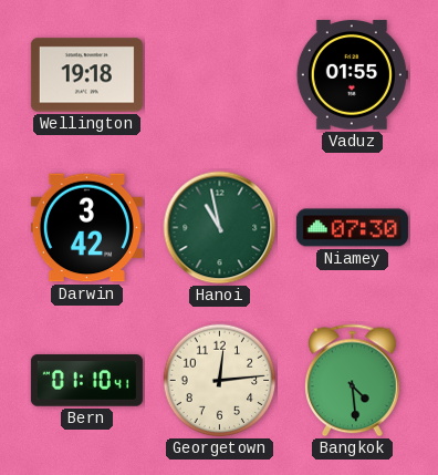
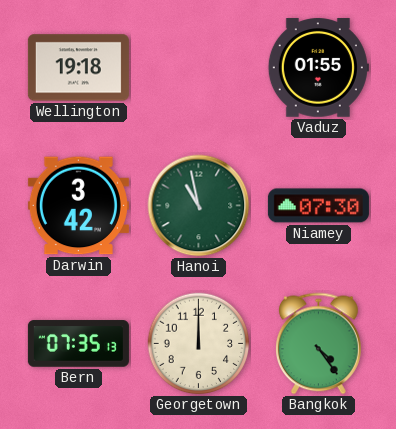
Bern: 01:10 -> 07:35 (78, 344)
Georgetown: 12:14 -> 12:00 (199, 344)
Bangkok: 4:29 -> 4:24 (319, 344)
